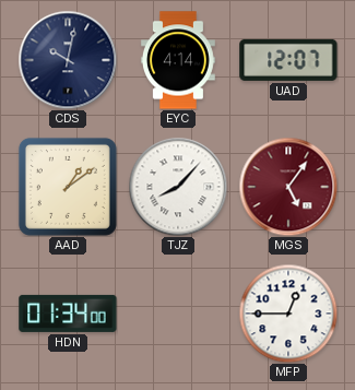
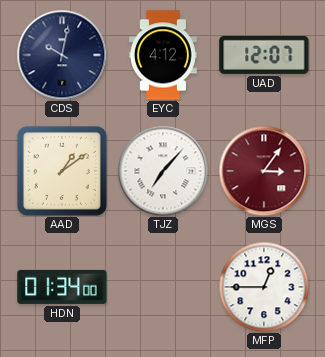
EYC: 4:14 -> 4:12 (163, 55)
TJZ: 8:07 -> 7:07 (163, 171)
MGS: 5:06 -> 3:06 (264, 171)
